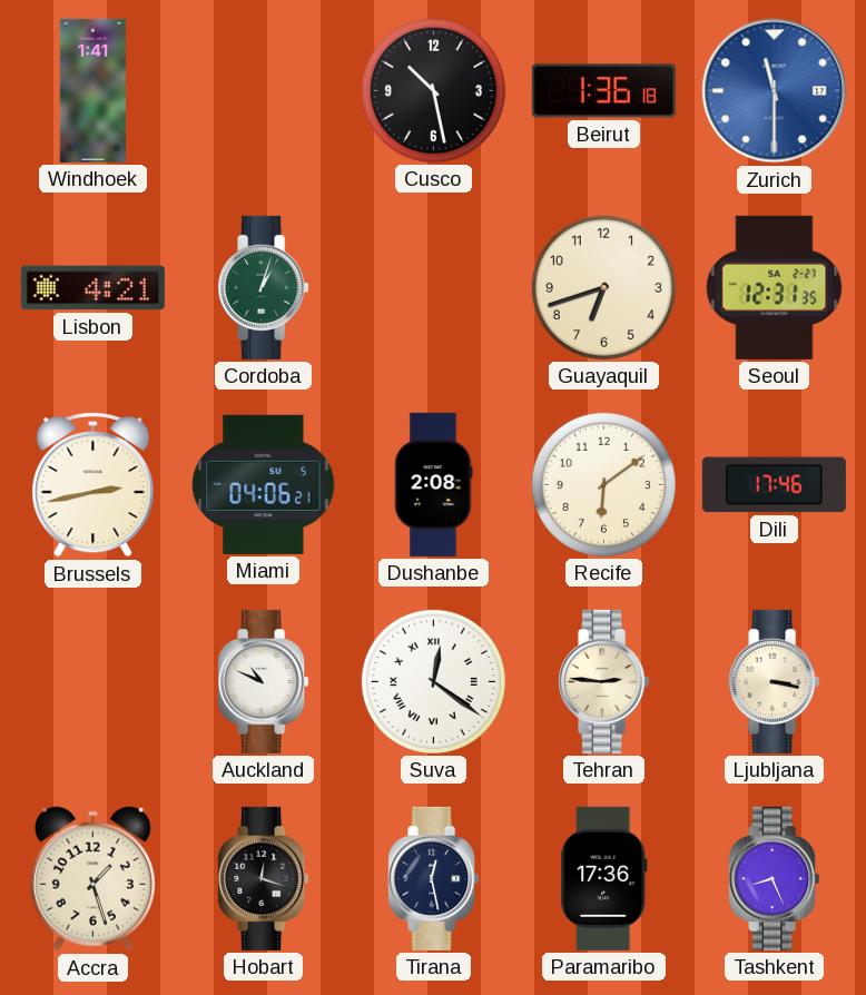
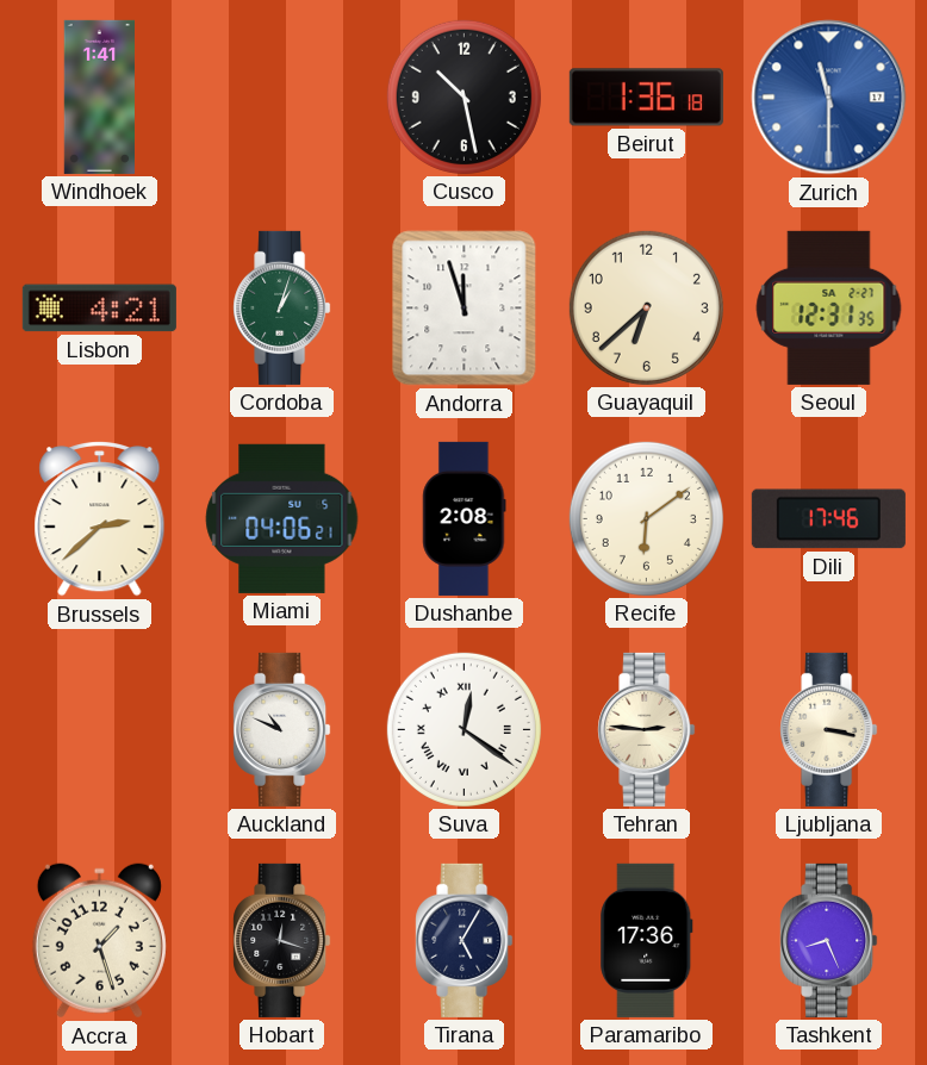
Andorra: none -> 11:57 (465, 309)
Guayaquil: 6:42 -> 6:38 (646, 307)
Brussels: 2:43 -> 2:38 (100, 518)
Tirana: 12:28 -> 5:05 (465, 940)
